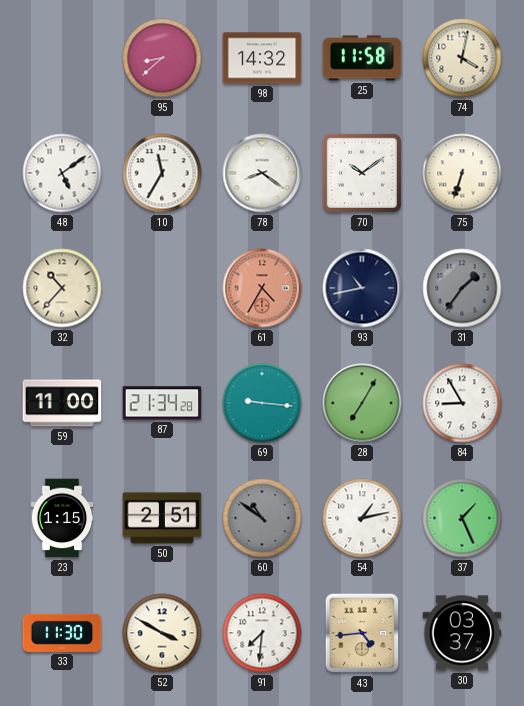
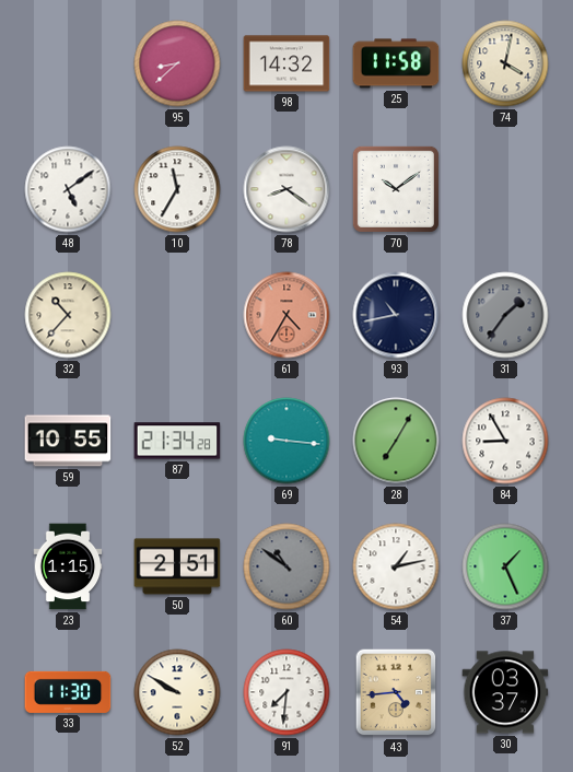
75: 6:33 -> none (462, 173)
59: 11:00 -> 10:55 (68, 441)
52: 3:50 -> 9:50 (177, 692)
